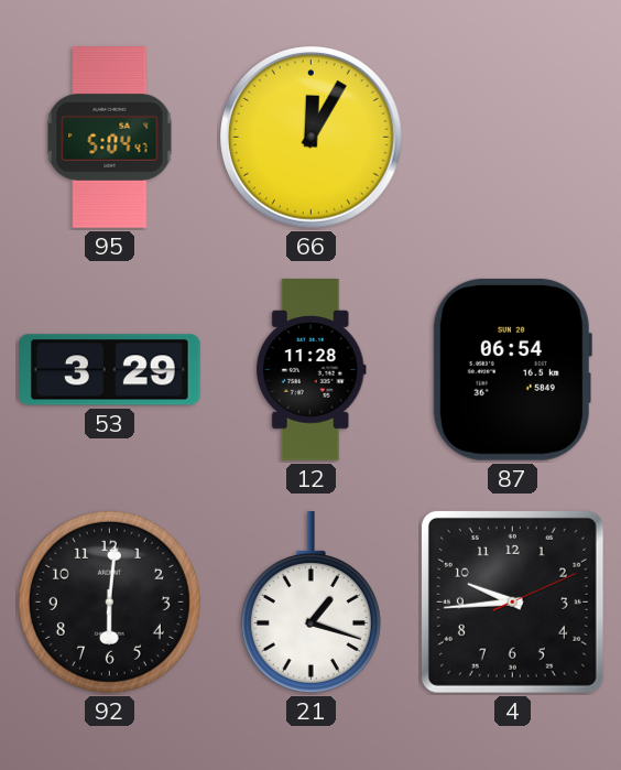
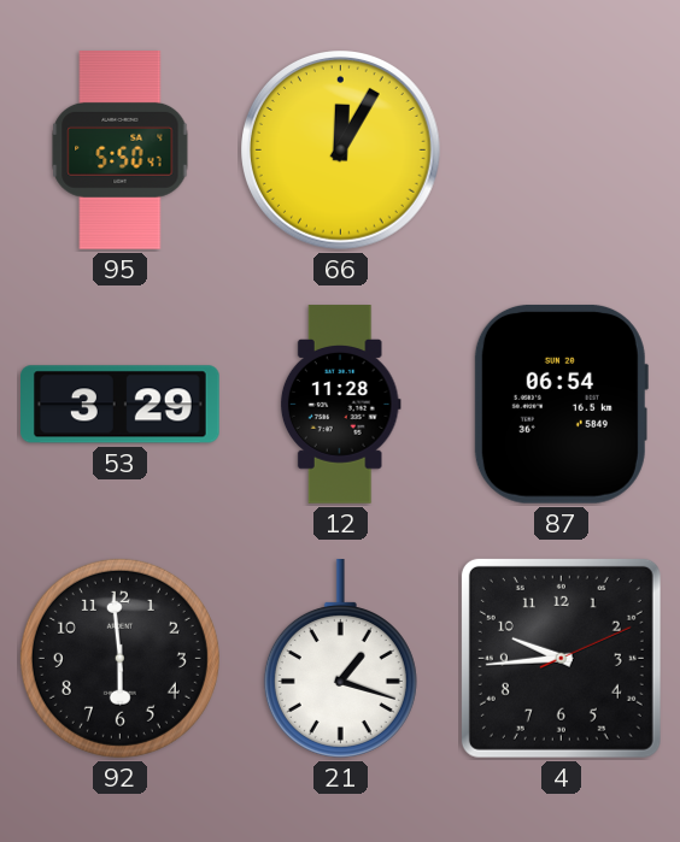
95: 5:04 -> 5:50 (121, 151)
92: 6:01 -> 5:59 (119, 658)
